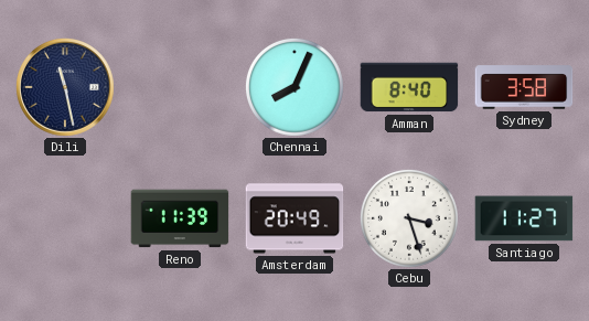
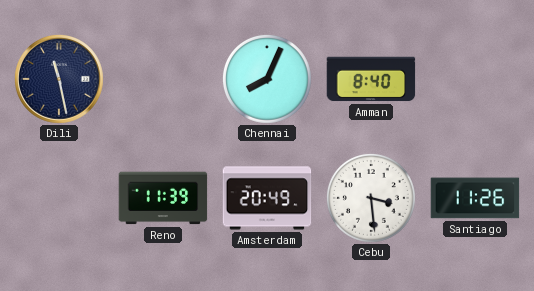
Sydney: 3:58 -> none (524, 87)
Cebu: 3:27 -> 3:29 (371, 198)
Santiago: 11:27 -> 11:26 (475, 198)
